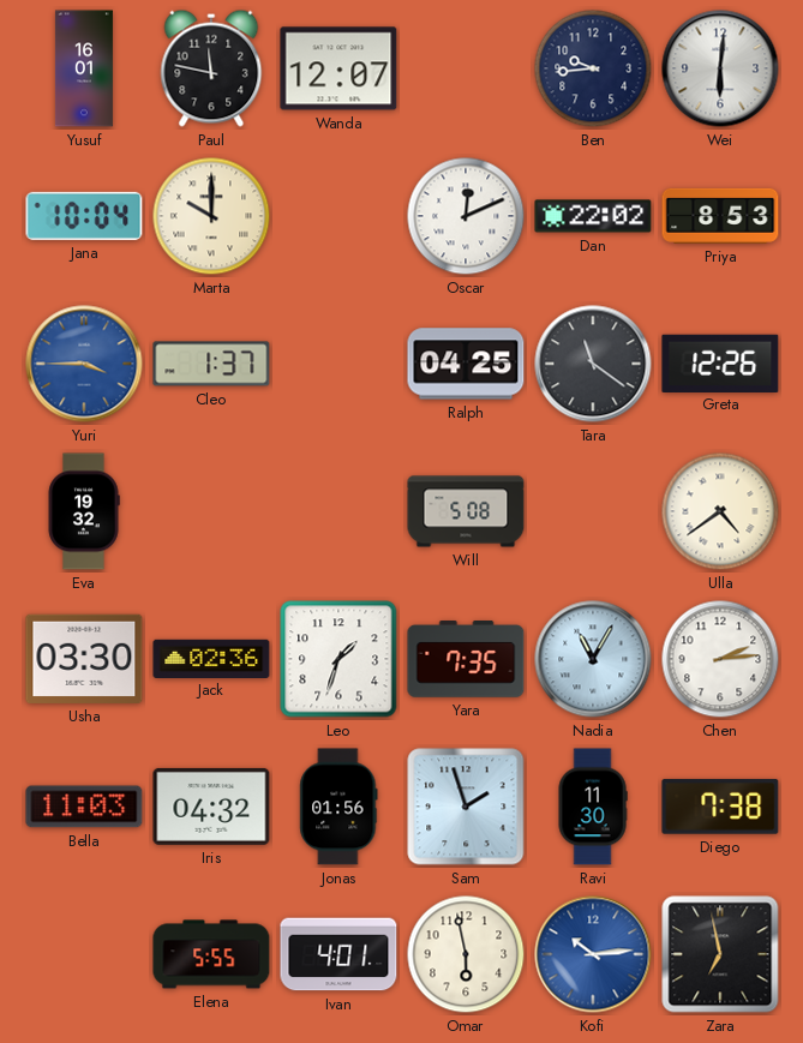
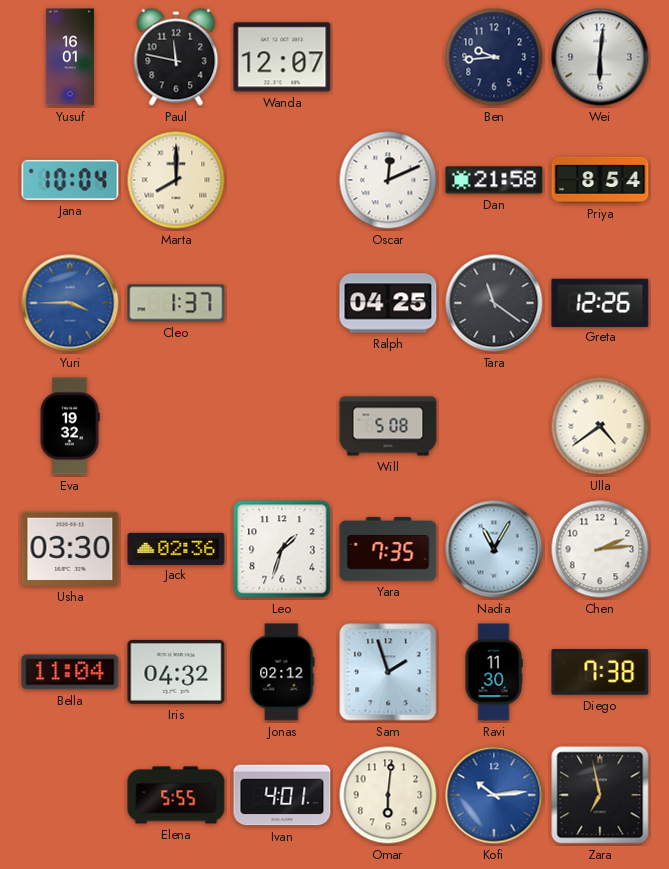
Marta: 10:00 -> 8:00 (176, 180)
Dan: 22:02 -> 21:58 (494, 180)
Priya: 8:53 -> 8:54 (600, 180)
Bella: 11:03 -> 11:04 (70, 672)
Jonas: 01:56 -> 02:12 (282, 672)
Omar: 5:58 -> 6:01 (388, 795)
